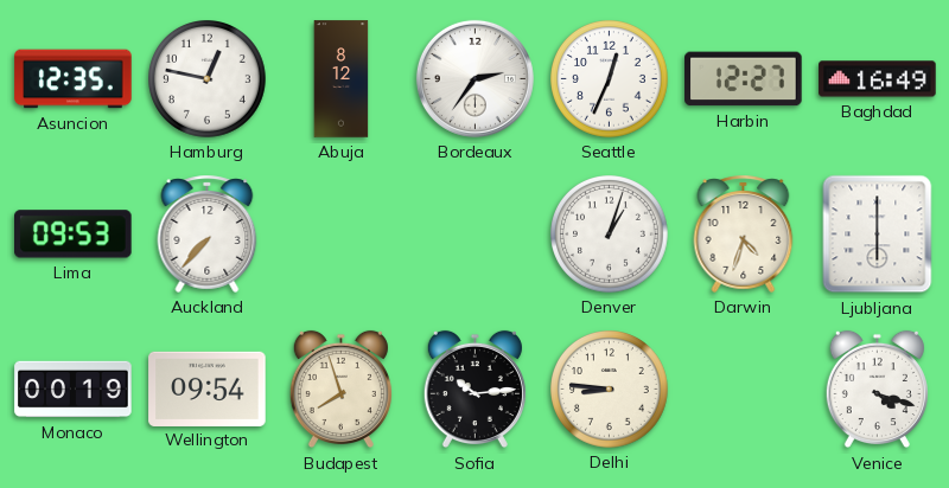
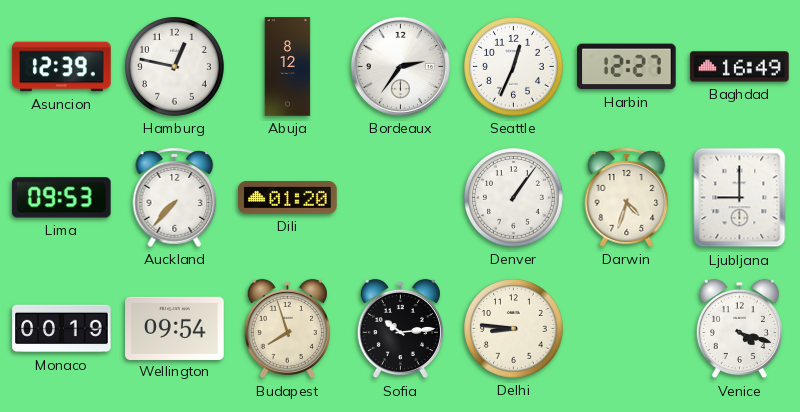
Asuncion: 12:35 -> 12:39 (62, 67)
Dili: none -> 01:20 (288, 198)
Denver: 1:03 -> 1:06 (514, 198)
Ljubljana: 6:00 -> 9:00 (740, 198)
